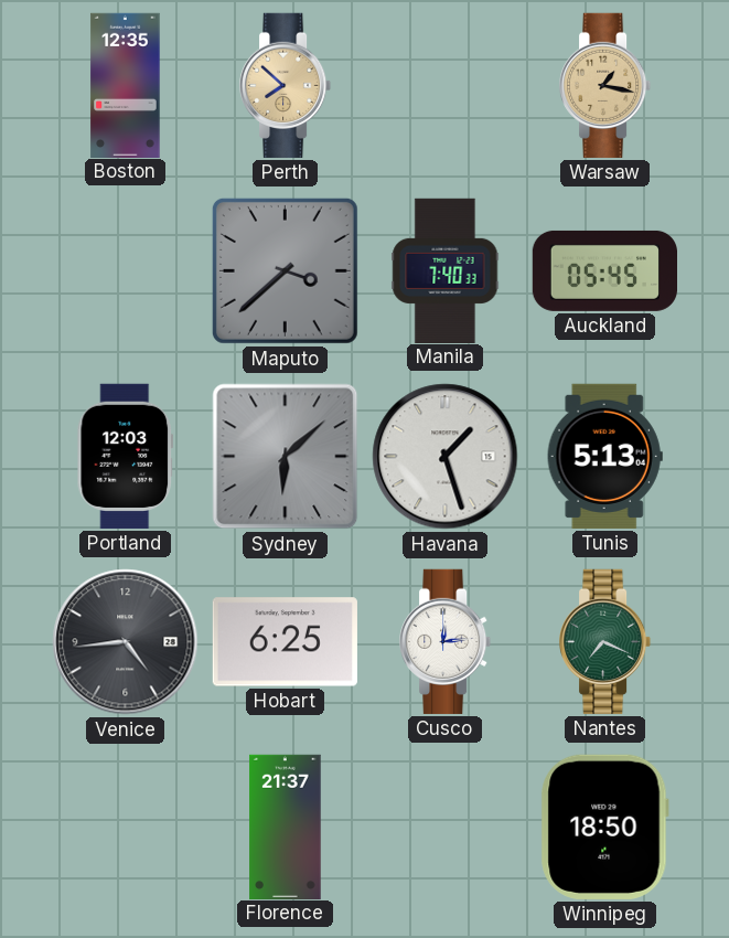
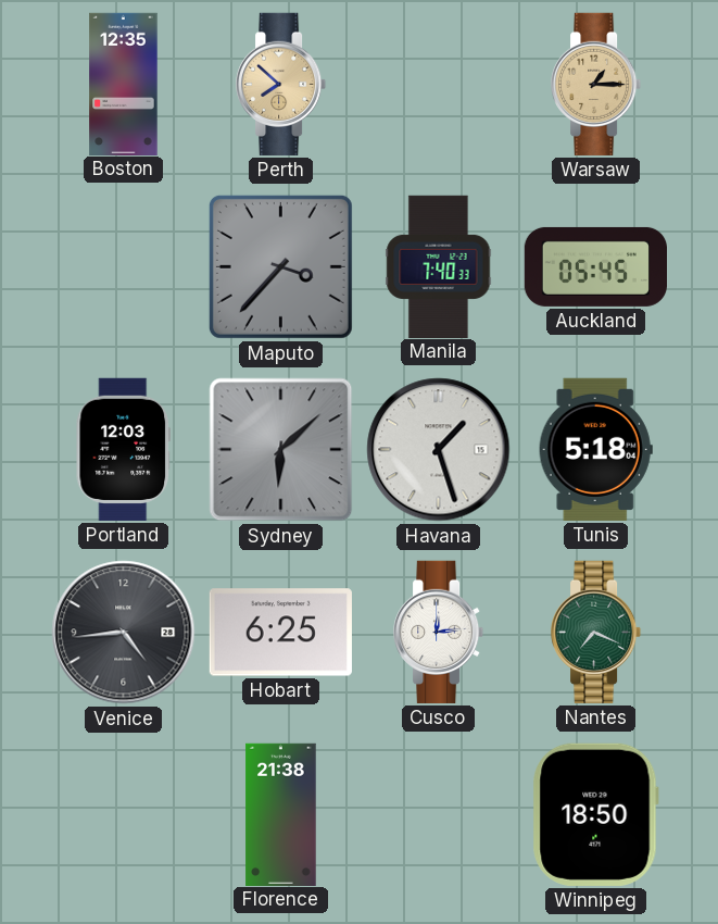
Warsaw: 1:17 -> 1:15 (597, 84)
Maputo: 3:38 -> 3:37 (280, 266)
Tunis: 5:13 -> 5:18 (595, 449)
Florence: 21:37 -> 21:38 (281, 814)
